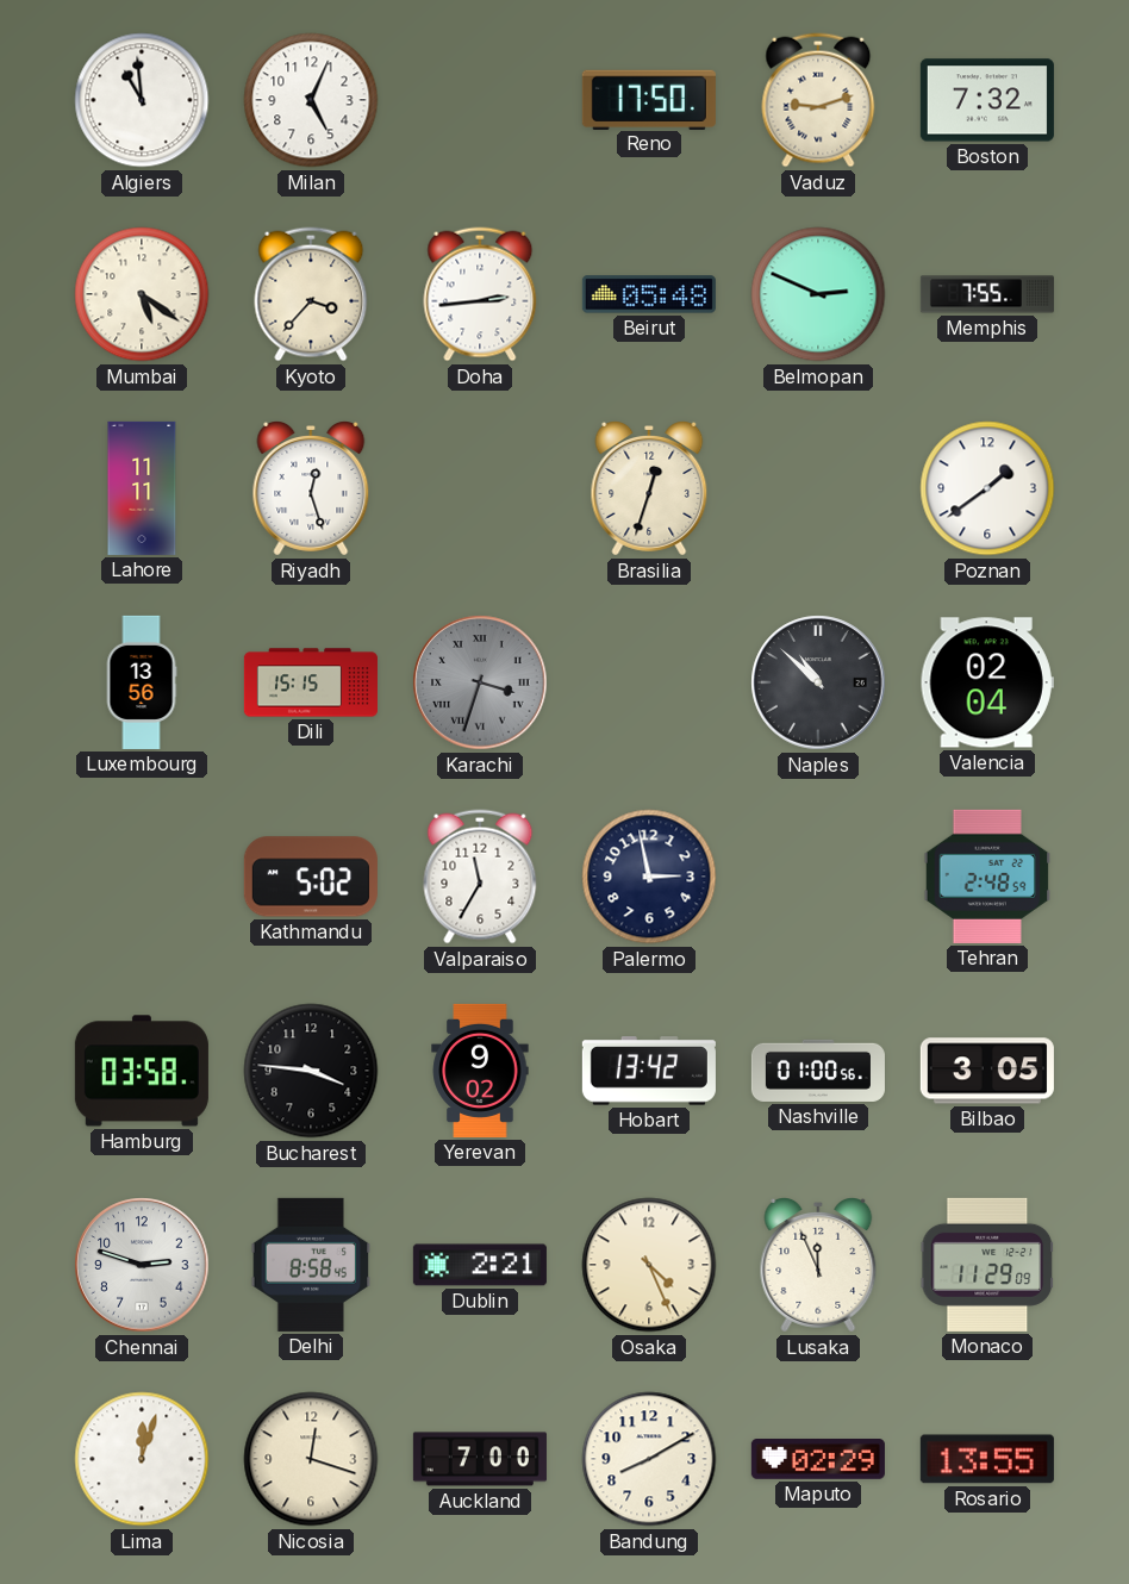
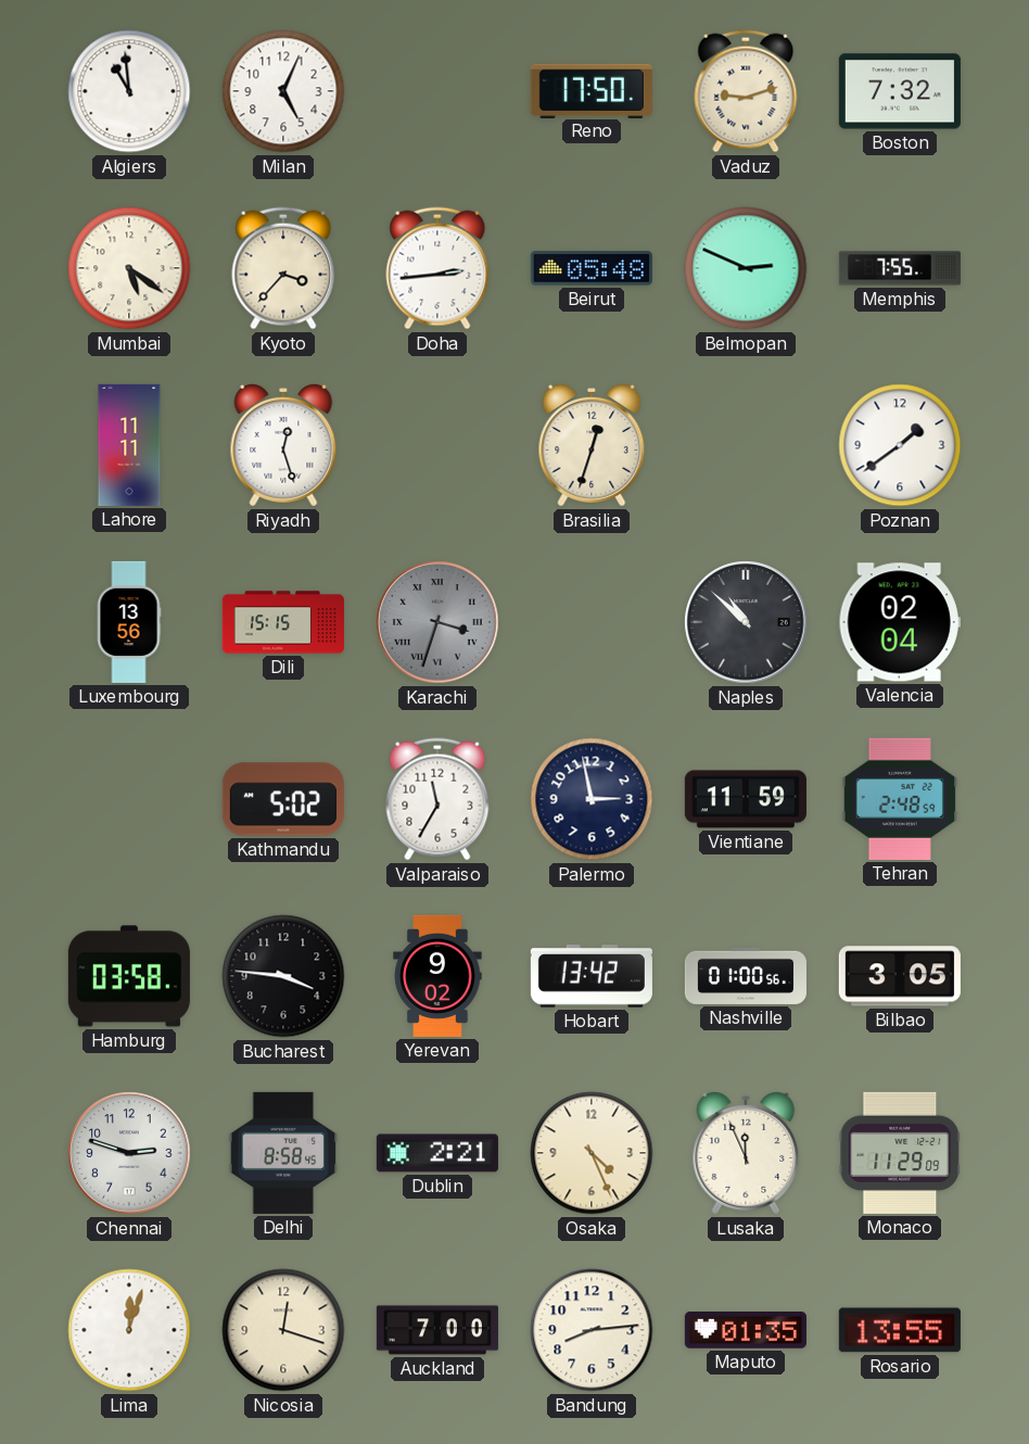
Vientiane: none -> 11:59 (746, 799)
Bandung: 8:10 -> 8:14 (592, 1330)
Maputo: 02:29 -> 01:35 (746, 1331)
